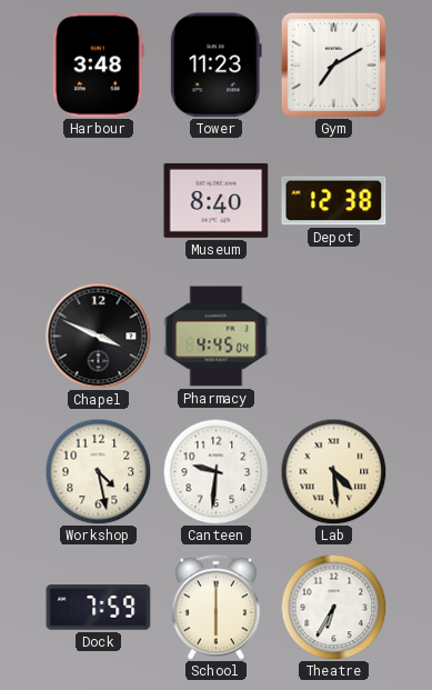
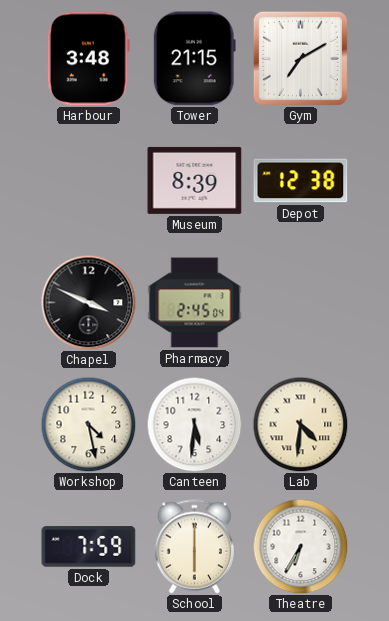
Tower: 11:23 -> 21:15 (194, 59)
Museum: 8:40 -> 8:39 (195, 180)
Pharmacy: 4:45 -> 2:45 (195, 303)
Canteen: 9:31 -> 5:31 (194, 424)
Lab: 4:29 -> 4:31 (300, 424)
